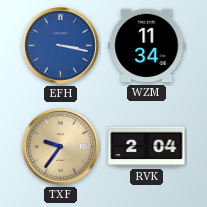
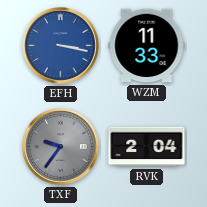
WZM: 11:34 -> 11:33 (147, 46)
TXF dial: champagne -> grey (61, 147)
